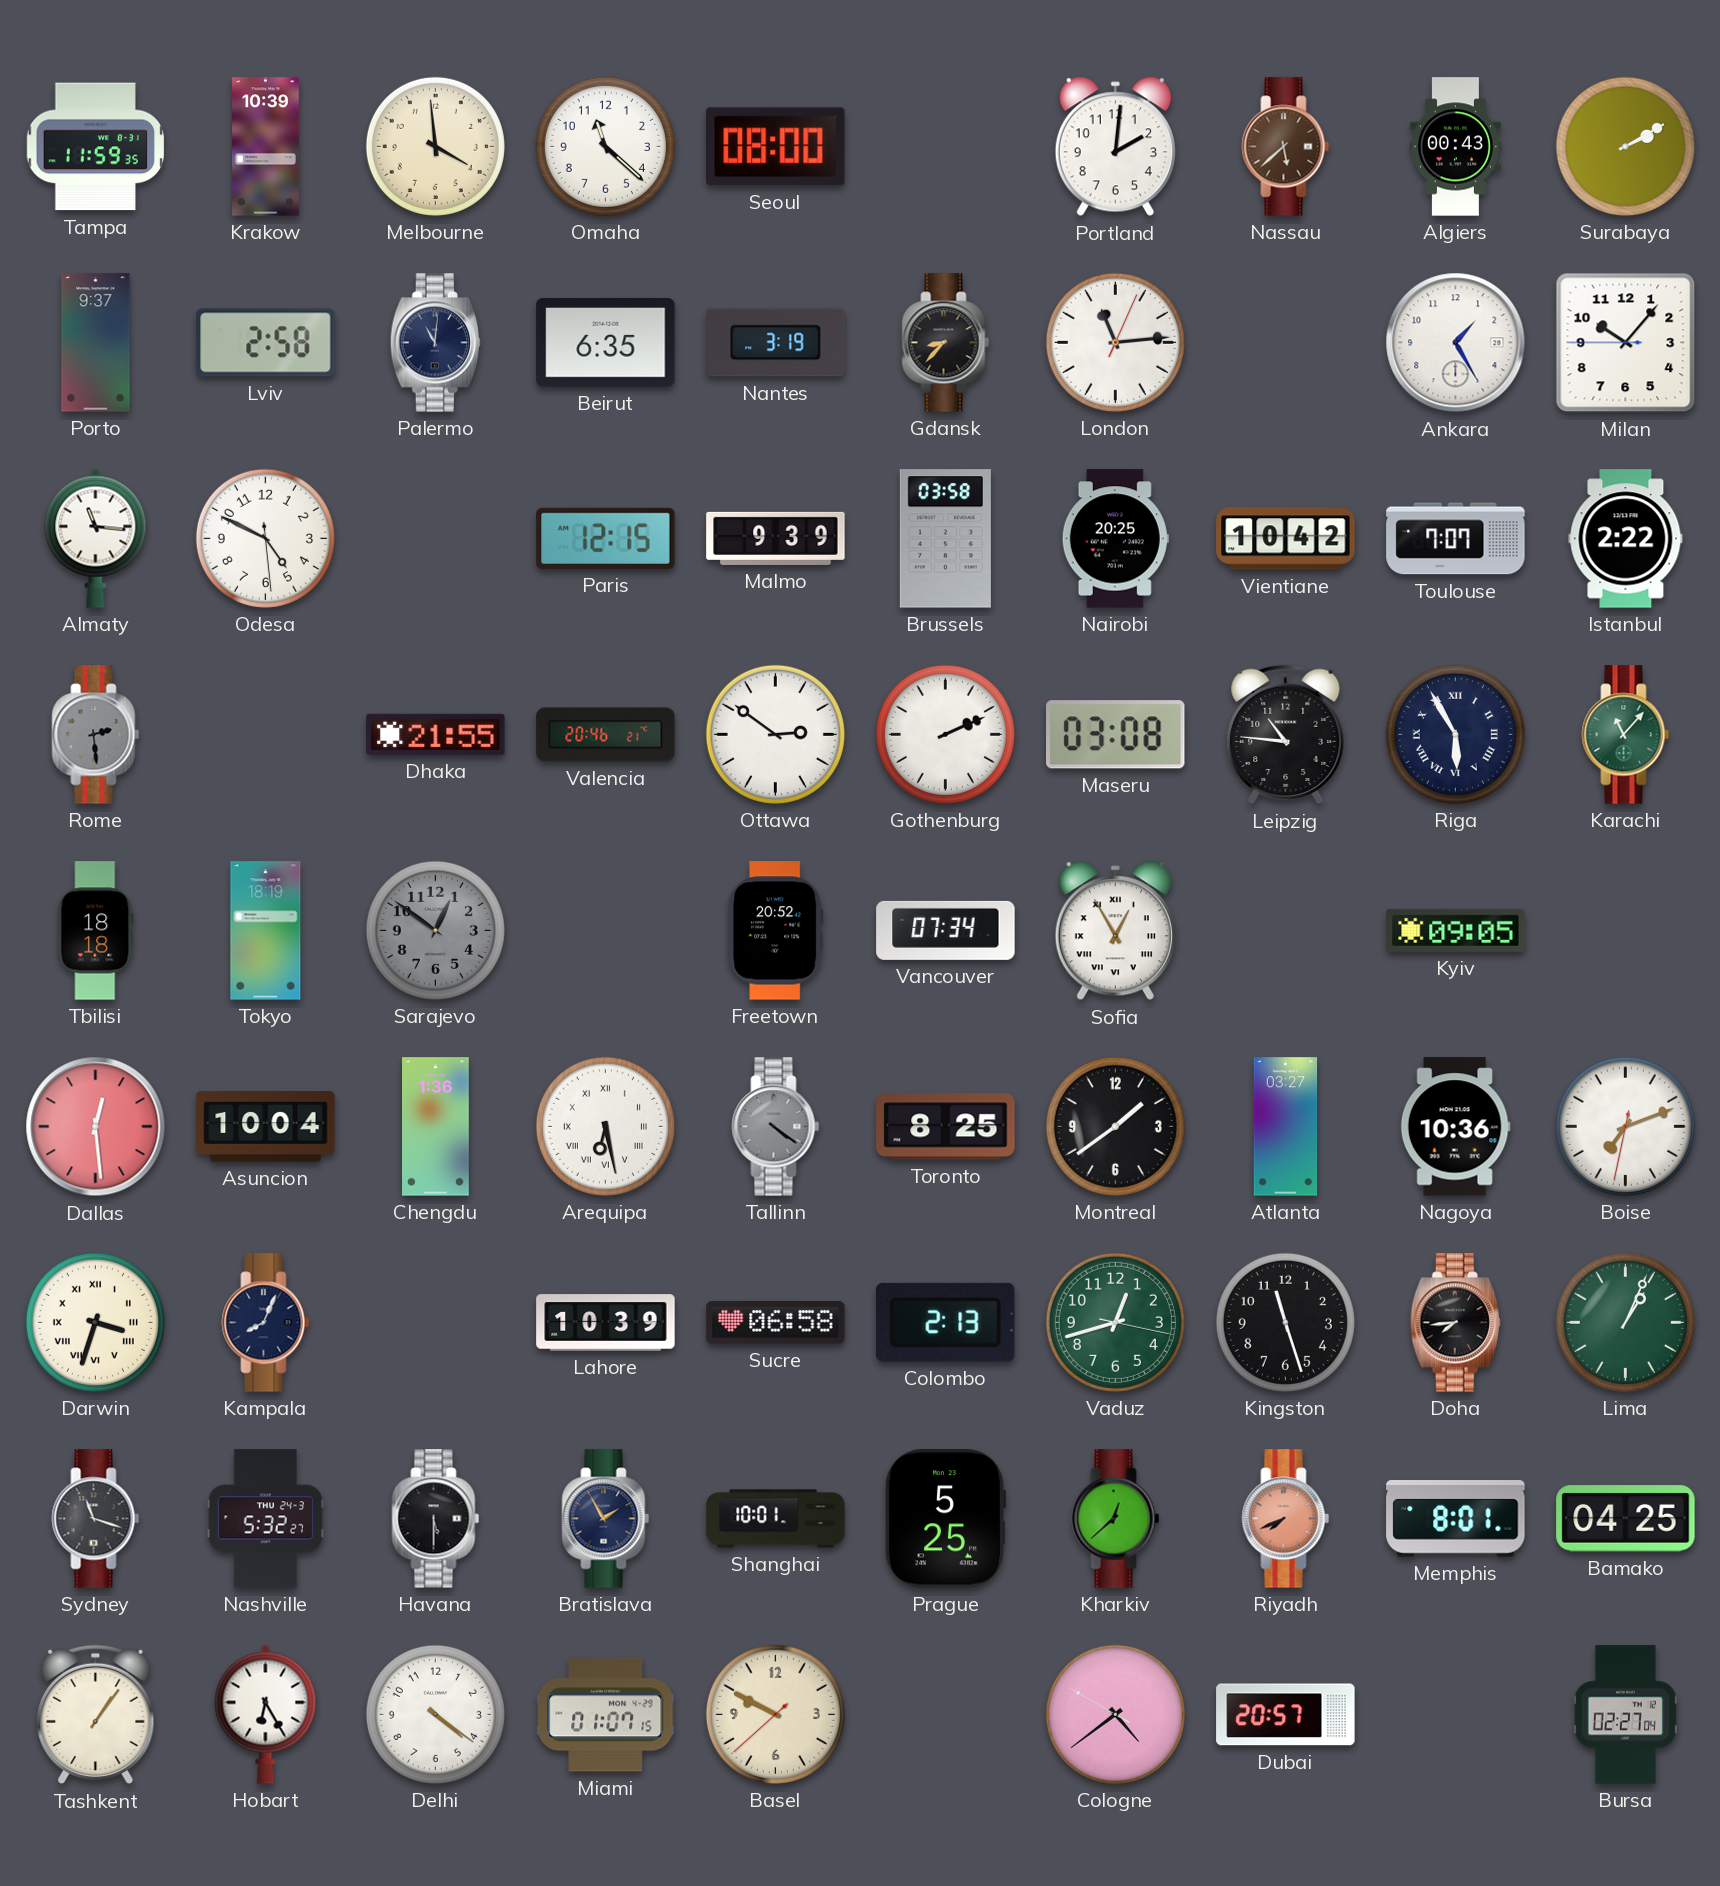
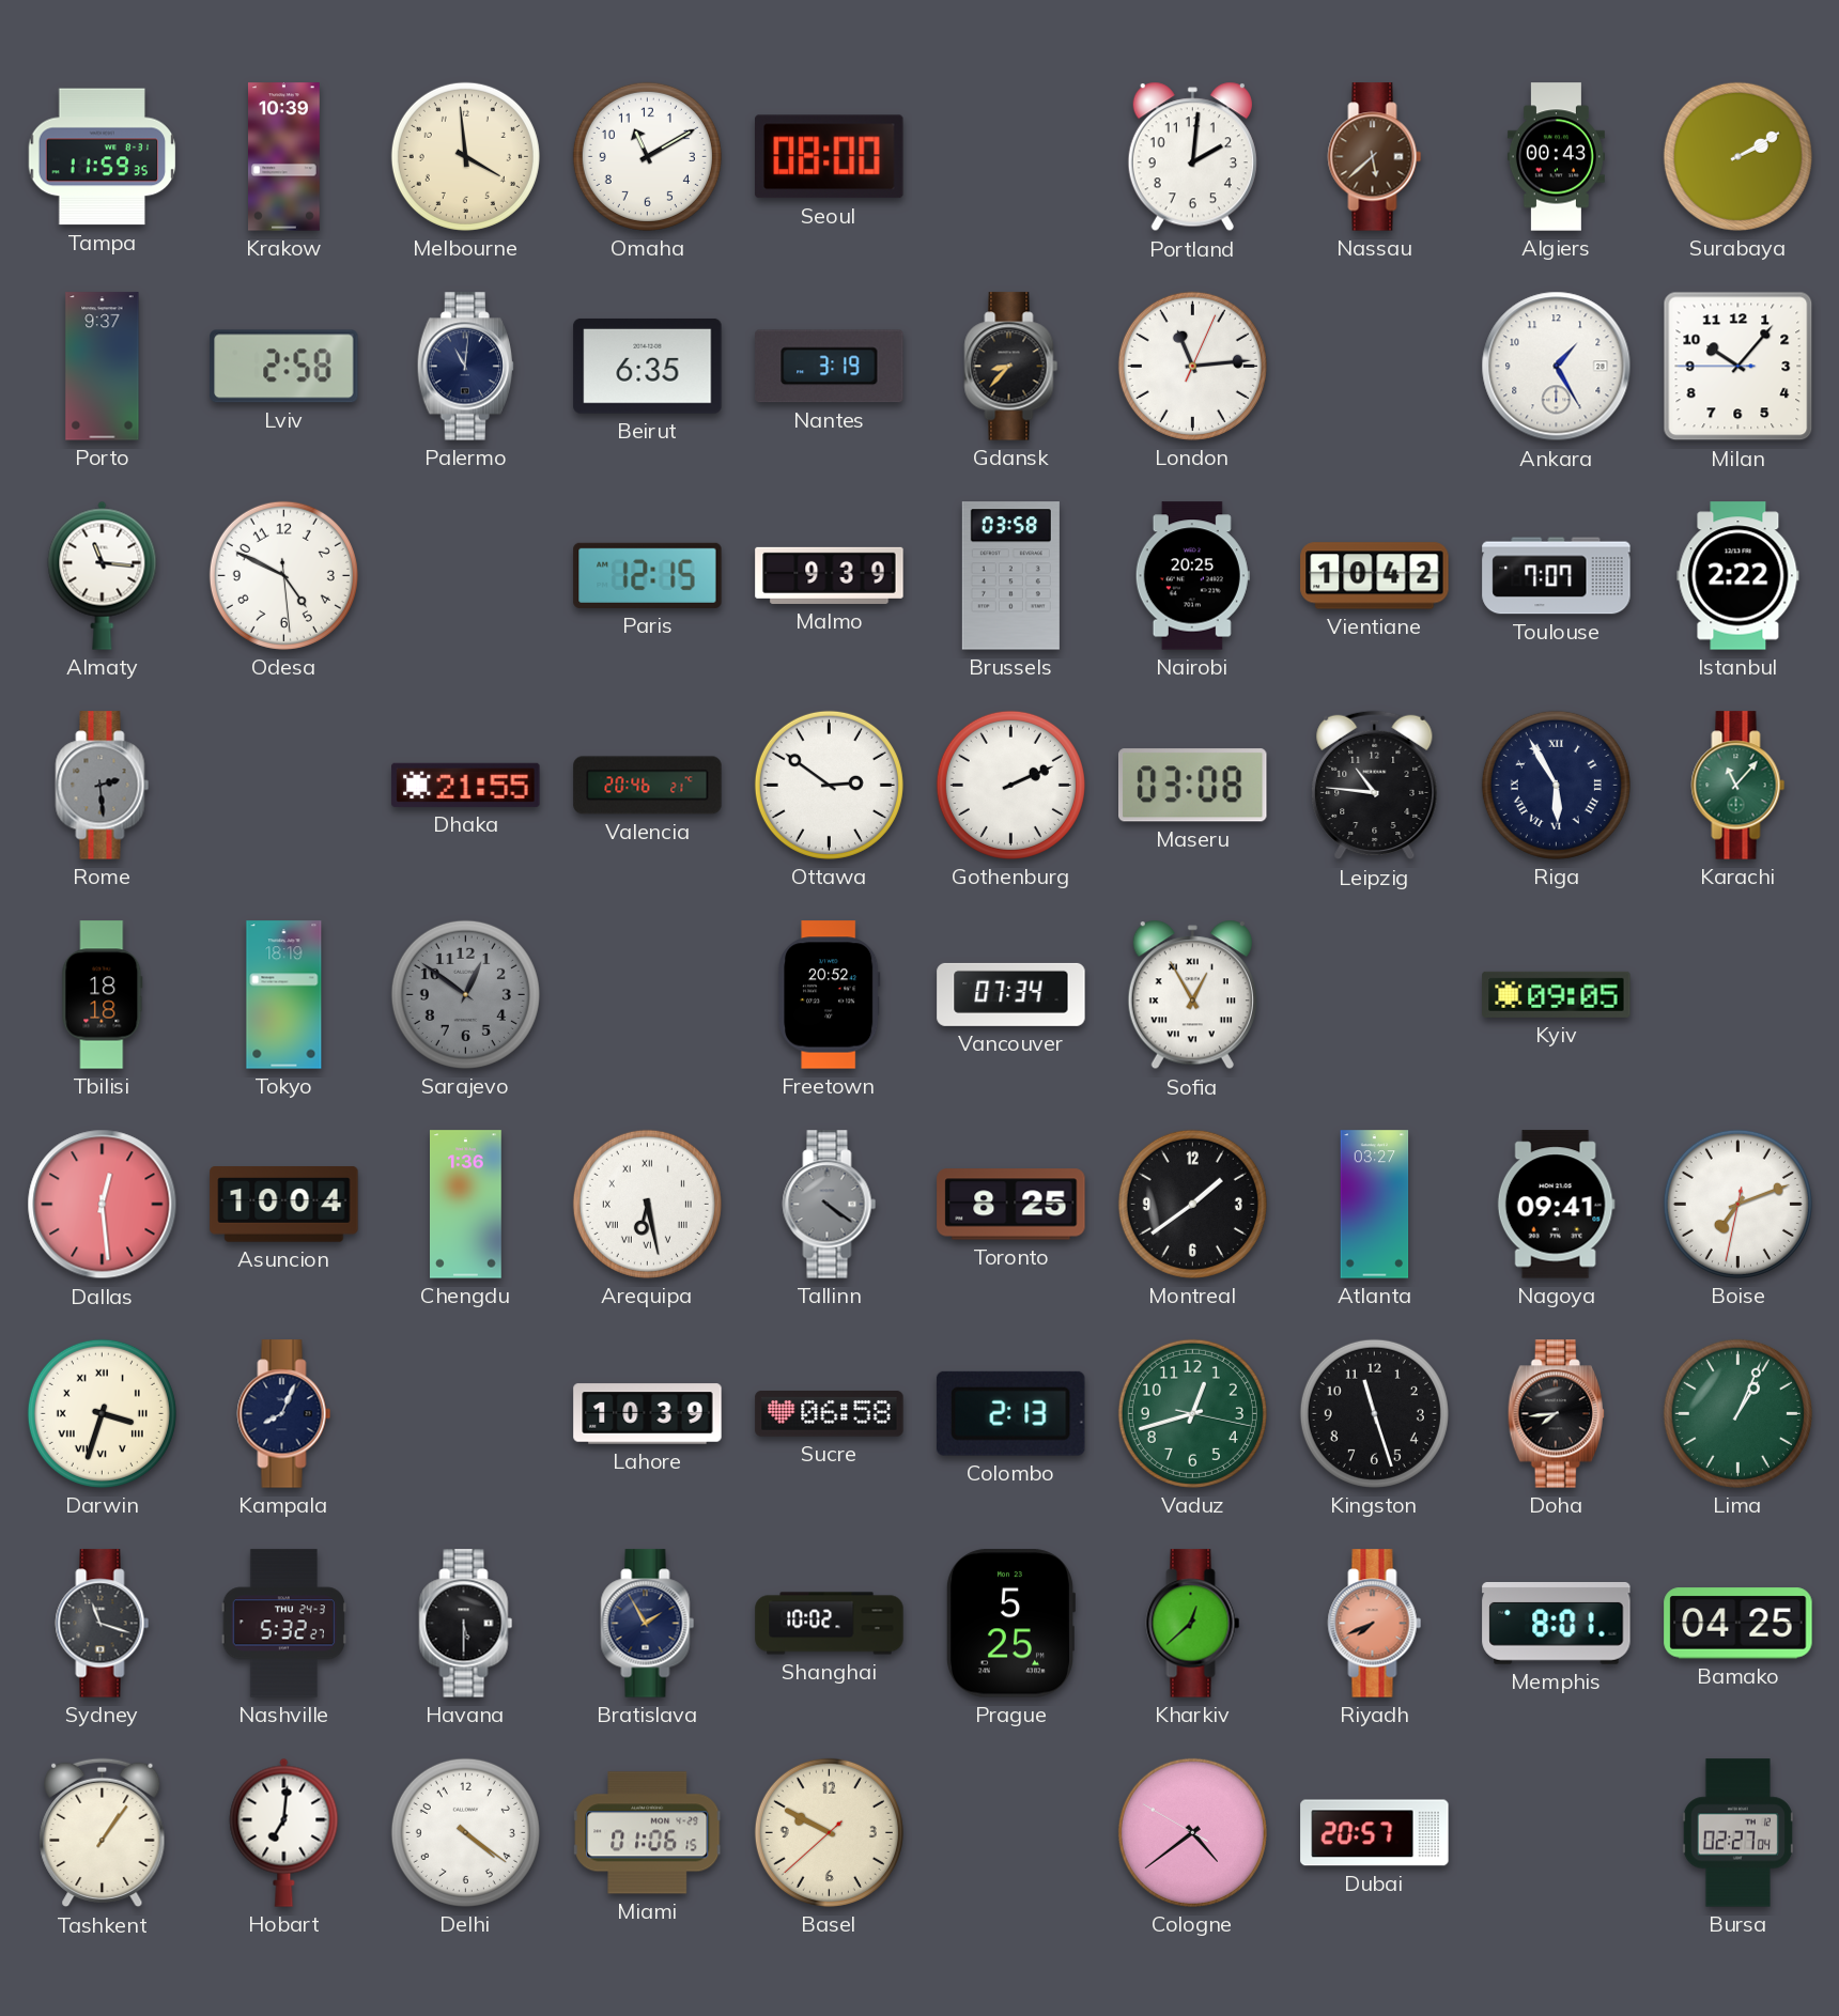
Omaha: 11:22 -> 11:10 (647, 156)
Nagoya: 10:36 -> 09:41 (1556, 1205)
Shanghai: 10:01 -> 10:02 (830, 1624)
Hobart: 6:25 -> 7:01 (284, 1832)
Miami: 01:07 -> 01:06 (648, 1833)
